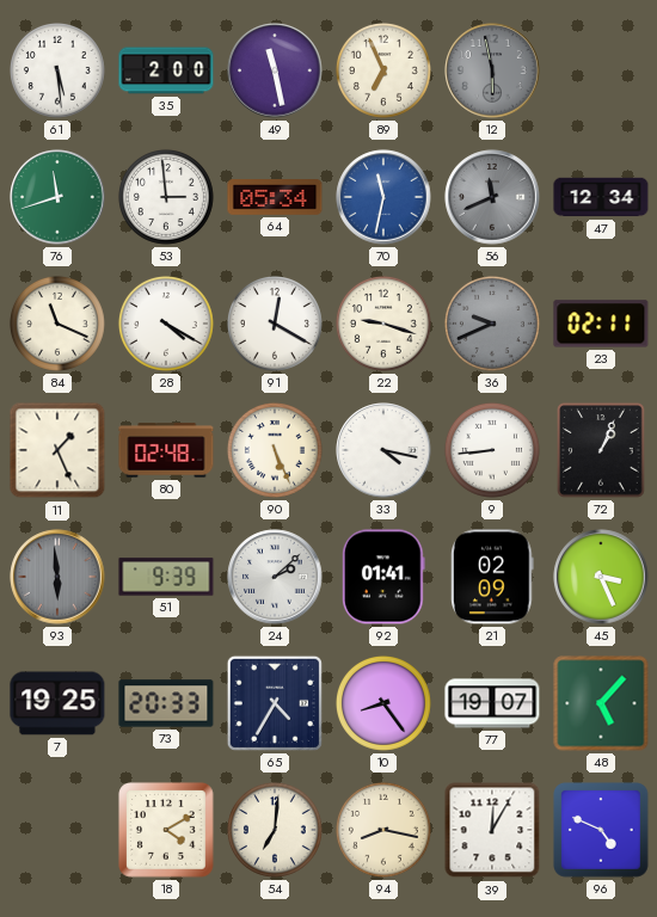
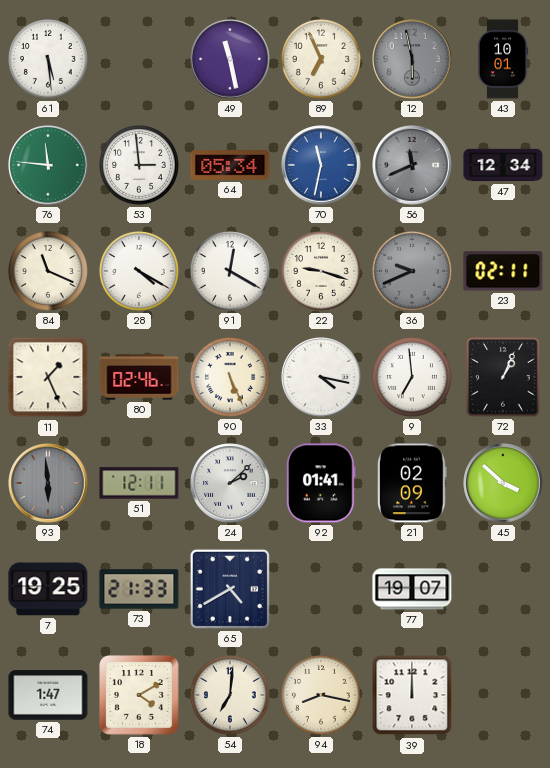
35: 2:00 -> none (166, 70)
43: none -> 10:01 (503, 59)
76: 11:42 -> 11:46 (48, 165)
80: 02:48 -> 02:46 (139, 377)
9: 8:44 -> 6:59 (412, 377)
51: 9:39 -> 12:11 (139, 483)
45: 3:26 -> 3:52 (503, 483)
73: 20:33 -> 21:33 (139, 589)
65: 4:35 -> 4:40 (230, 589)
10: 8:24 -> none (383, 703)
48: 5:07 -> none (601, 703)
74: none -> 1:47 (48, 695)
39: 12:05 -> 12:00 (412, 695)
96: 4:49 -> none (601, 830)
